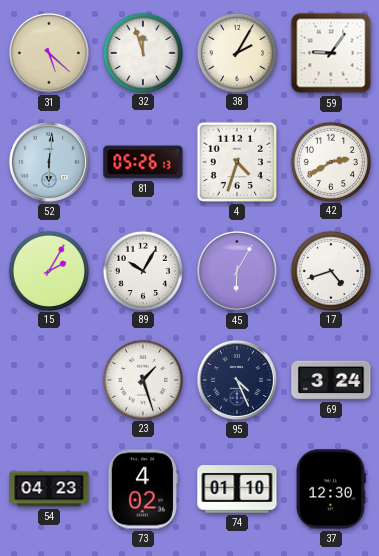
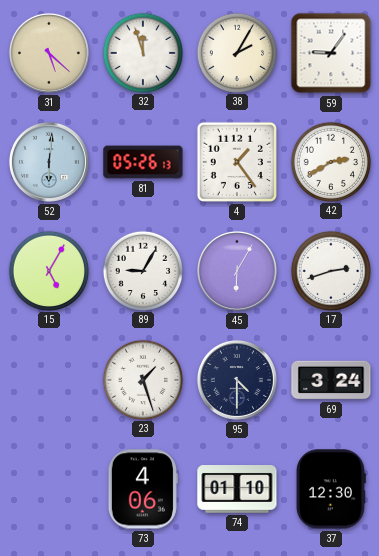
4: 4:33 -> 1:24 (237, 162)
15: 2:05 -> 5:05 (48, 270)
89: 10:05 -> 9:05 (142, 270)
17: 4:42 -> 2:42 (330, 270)
95: 4:26 -> 4:30 (237, 380)
54: 04:23 -> none (49, 489)
73: 4:02 -> 4:06 (143, 489)
